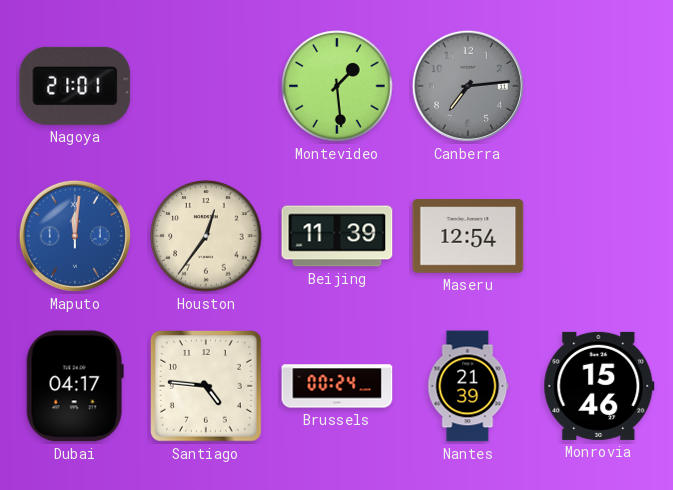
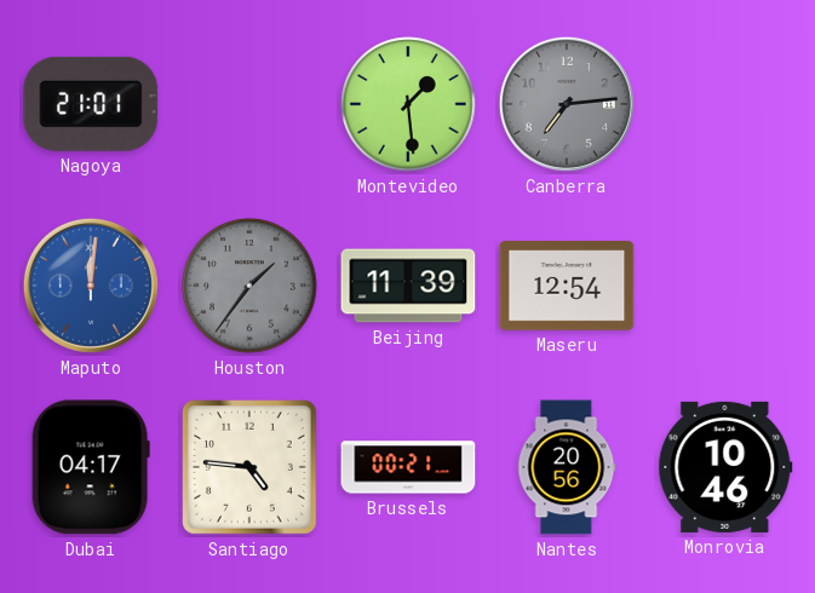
Houston: 12:36 -> 1:36 (249, 286)
Houston dial: cream -> grey (249, 286)
Brussels: 00:24 -> 00:21 (408, 467)
Nantes: 21:39 -> 20:56 (567, 467)
Monrovia: 15:46 -> 10:46 (725, 467)
